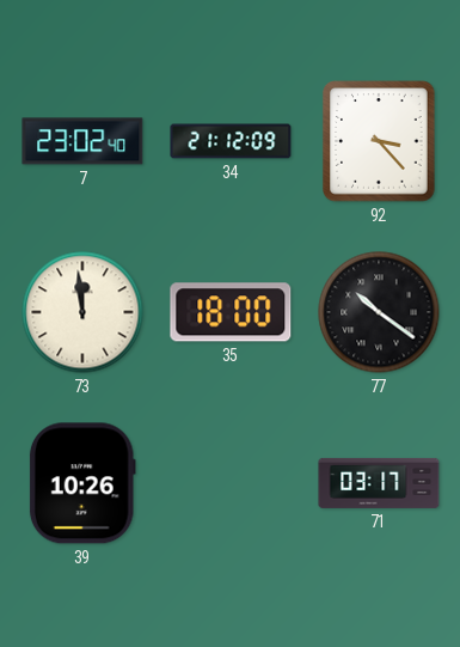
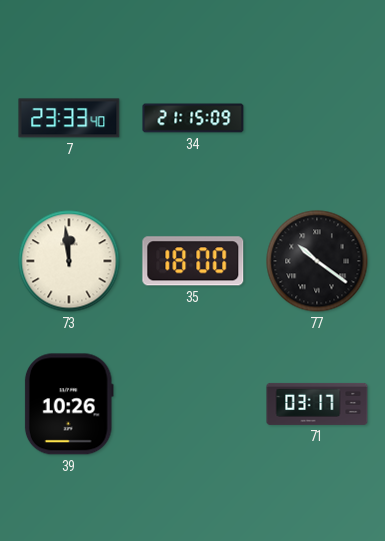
7: 23:02 -> 23:33 (69, 118)
34: 21:12 -> 21:15 (193, 118)
92: 3:23 -> none (379, 141)
